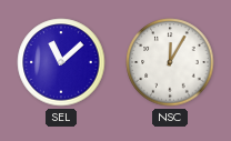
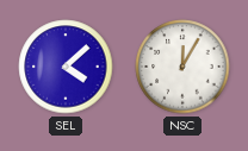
SEL: 11:08 -> 4:08 (66, 67)
